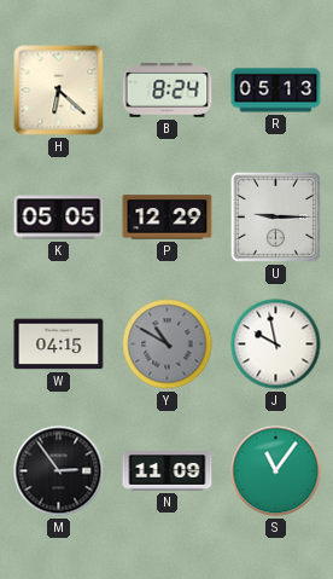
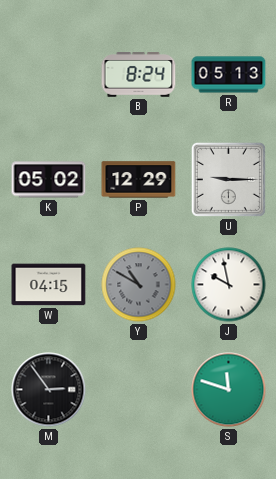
H: 6:22 -> none (59, 91)
K: 05:05 -> 05:02 (49, 180)
N: 11:09 -> none (168, 471)
S: 11:06 -> 11:48 (229, 390)
